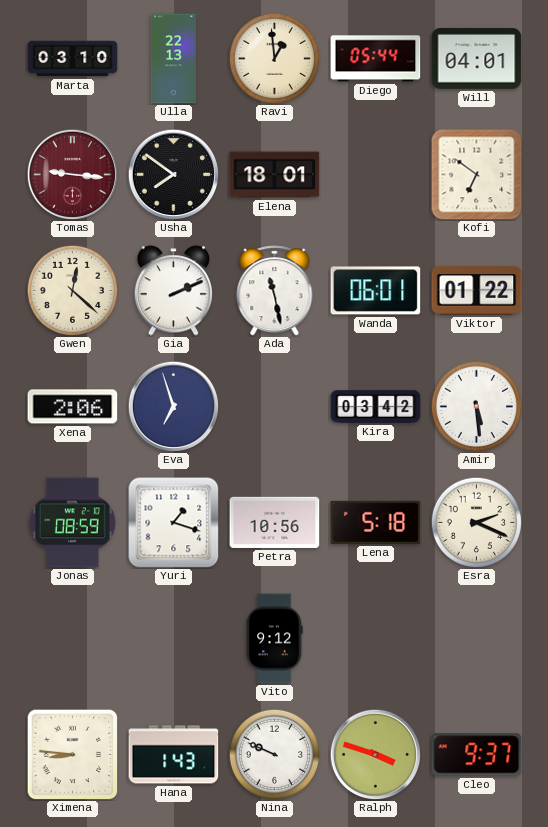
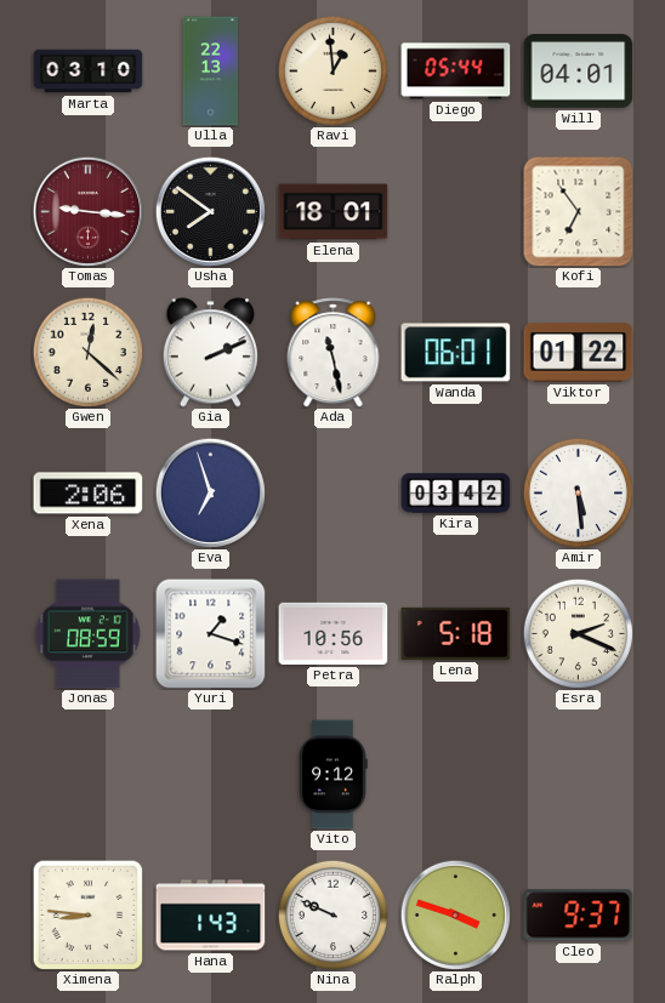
Kofi: 6:51 -> 6:54 (579, 212)
